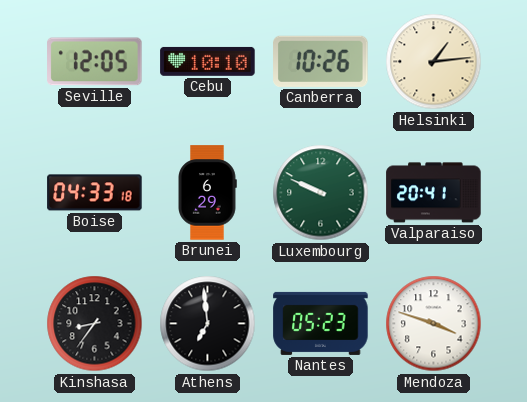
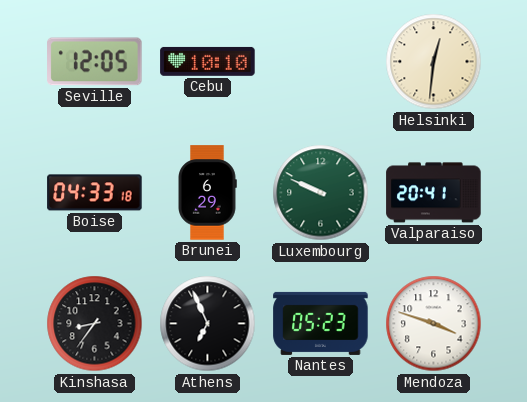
Canberra: 10:26 -> none (321, 61)
Helsinki: 1:14 -> 12:31 (434, 62)
Athens: 6:59 -> 6:56 (208, 324)
